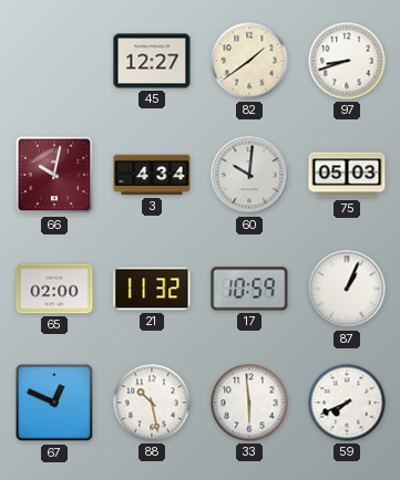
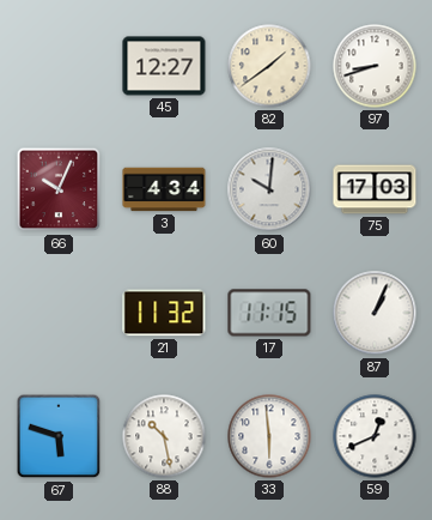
66: 10:02 -> 10:04 (59, 189)
75: 05:03 -> 17:03 (375, 189)
65: 02:00 -> none (54, 289)
17: 10:59 -> 11:15 (269, 313)
67: 12:49 -> 5:48 (59, 436)
59: 7:41 -> 12:41 (375, 436)
